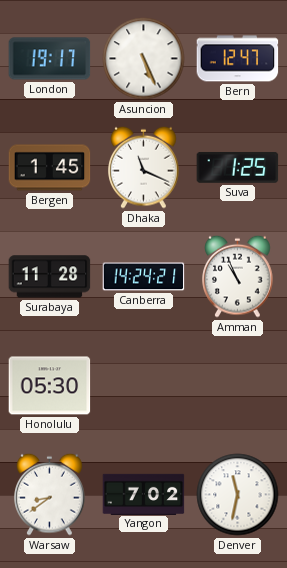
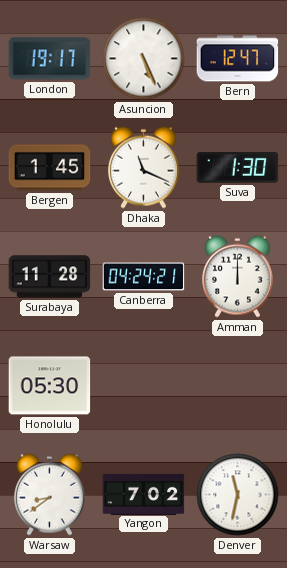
Suva: 1:25 -> 1:30 (238, 167)
Canberra: 14:24 -> 04:24 (144, 277)
Amman: 10:56 -> 12:00 (238, 276)
